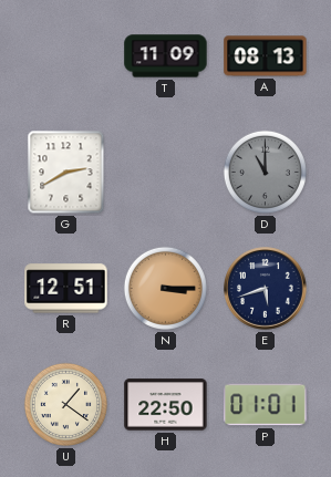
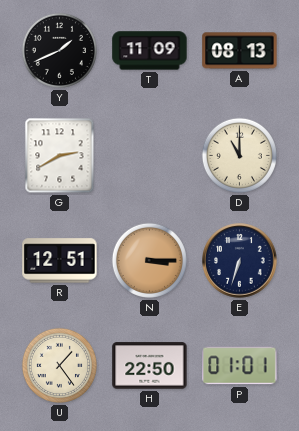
Y: none -> 1:41 (59, 50)
D dial: grey -> cream (239, 155)
E: 5:42 -> 6:33 (240, 261)
U: 1:21 -> 1:24 (59, 365)
